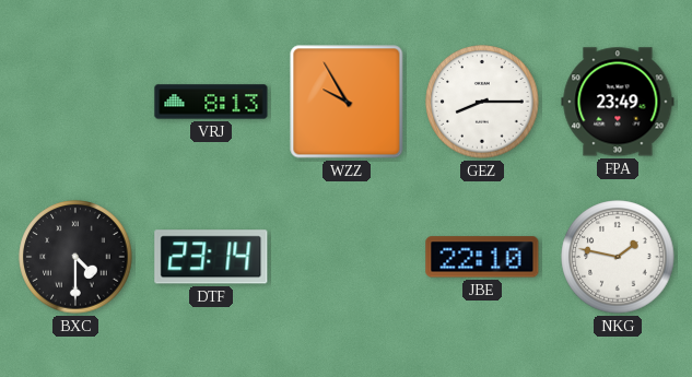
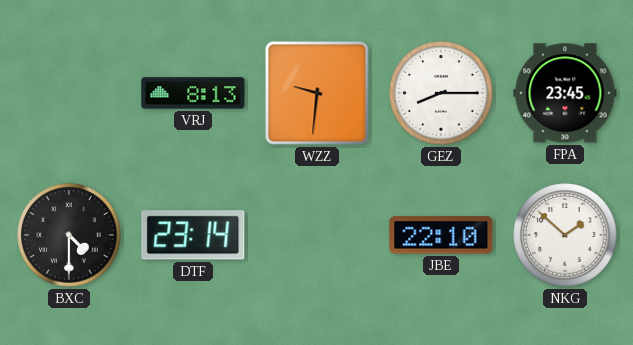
WZZ: 9:55 -> 9:31 (317, 93)
FPA: 23:49 -> 23:45 (565, 93)
NKG: 1:47 -> 1:52 (565, 235)
